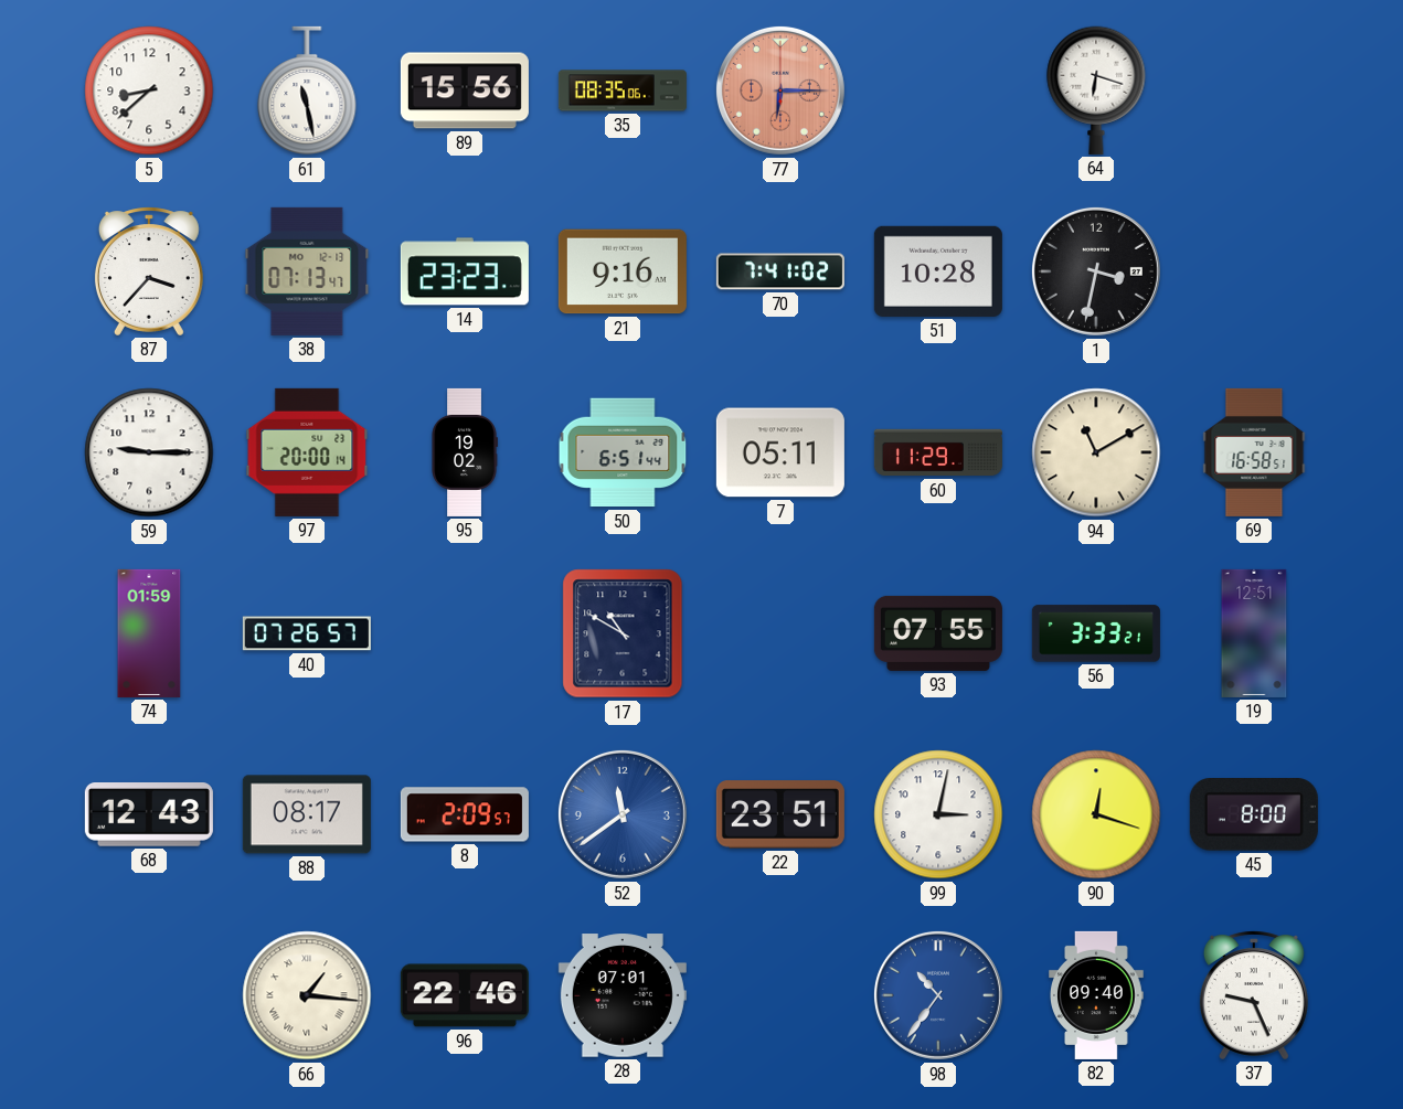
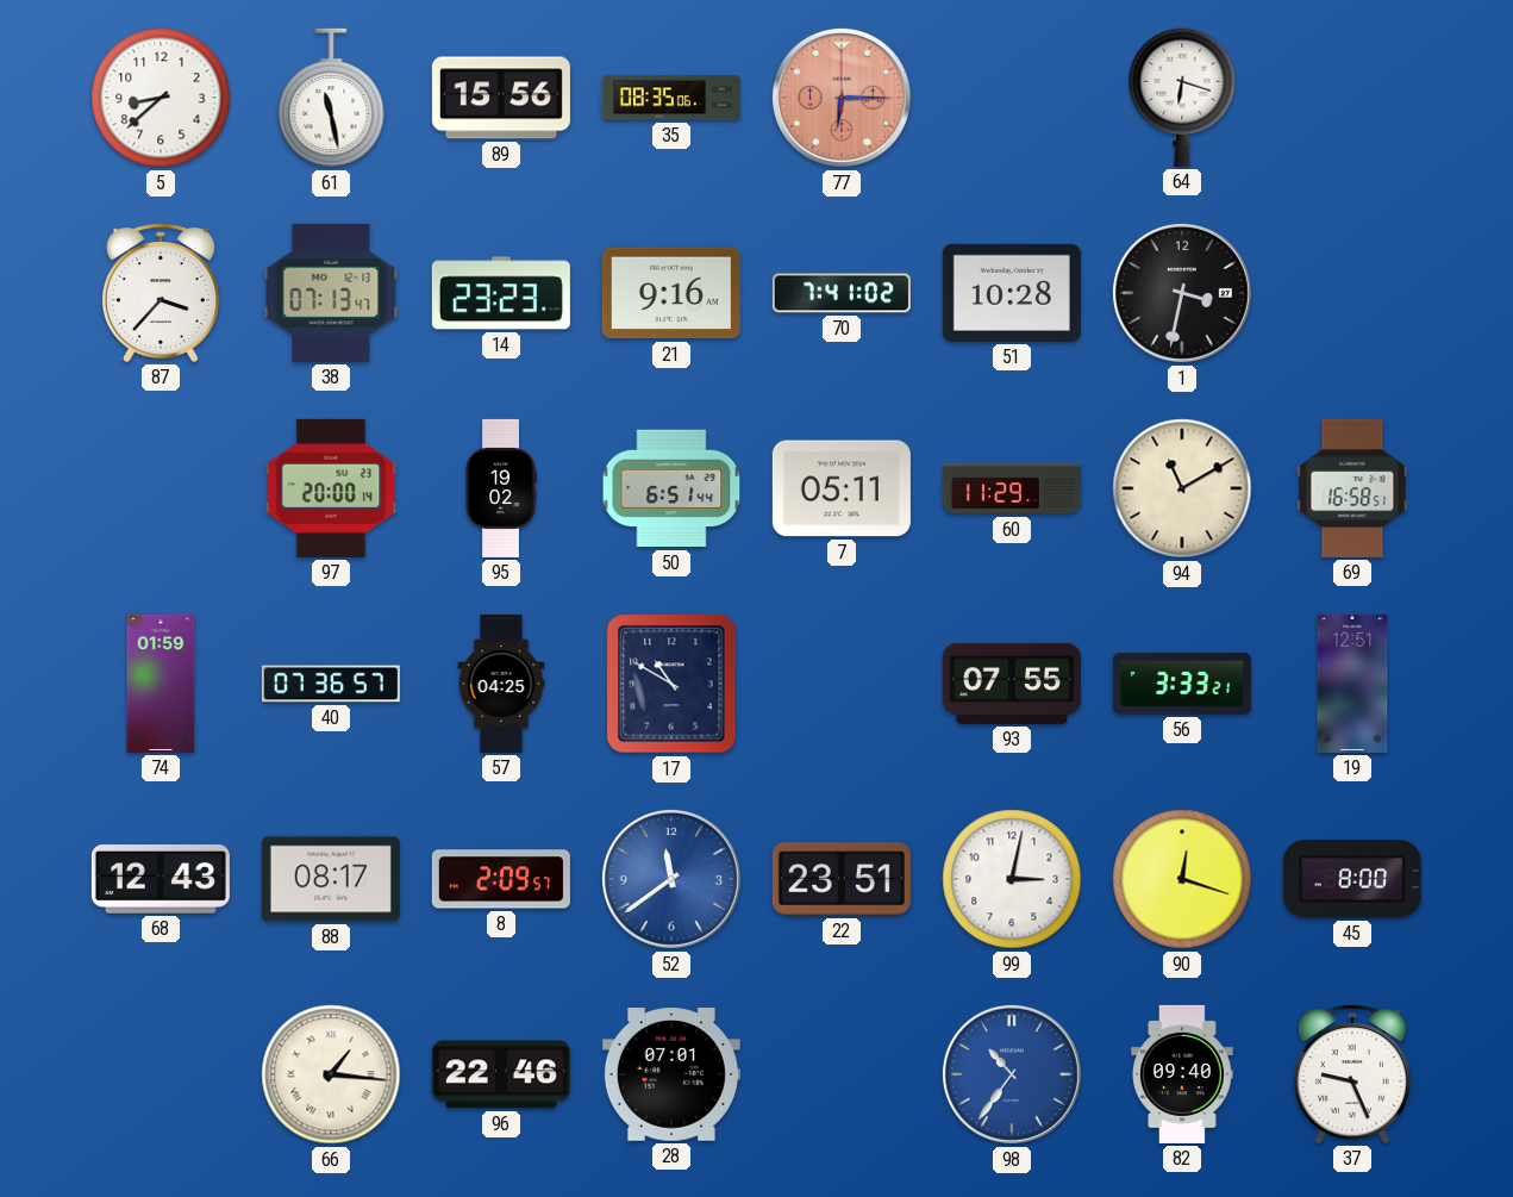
59: 9:15 -> none (149, 452)
40: 07:26 -> 07:36 (331, 684)
57: none -> 04:25 (501, 684)
